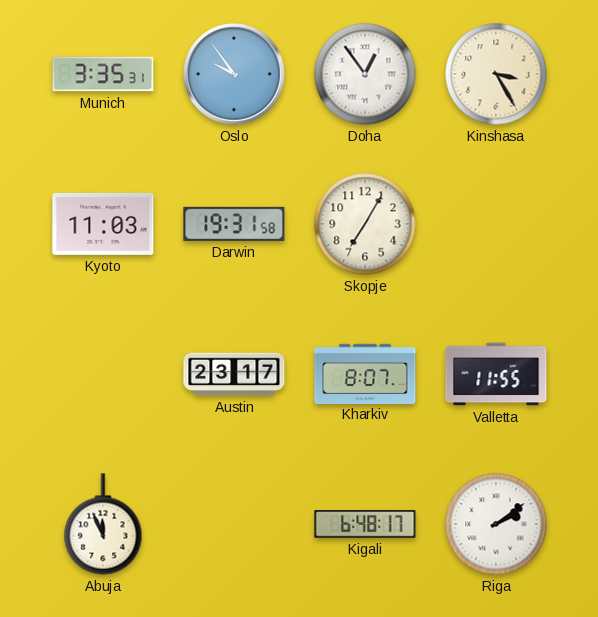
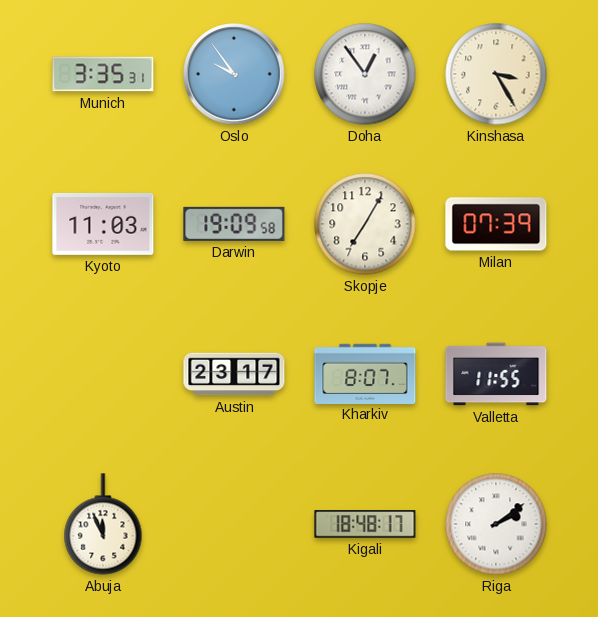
Darwin: 19:31 -> 19:09 (234, 224)
Milan: none -> 07:39 (496, 224)
Kigali: 6:48 -> 18:48 (365, 524)
